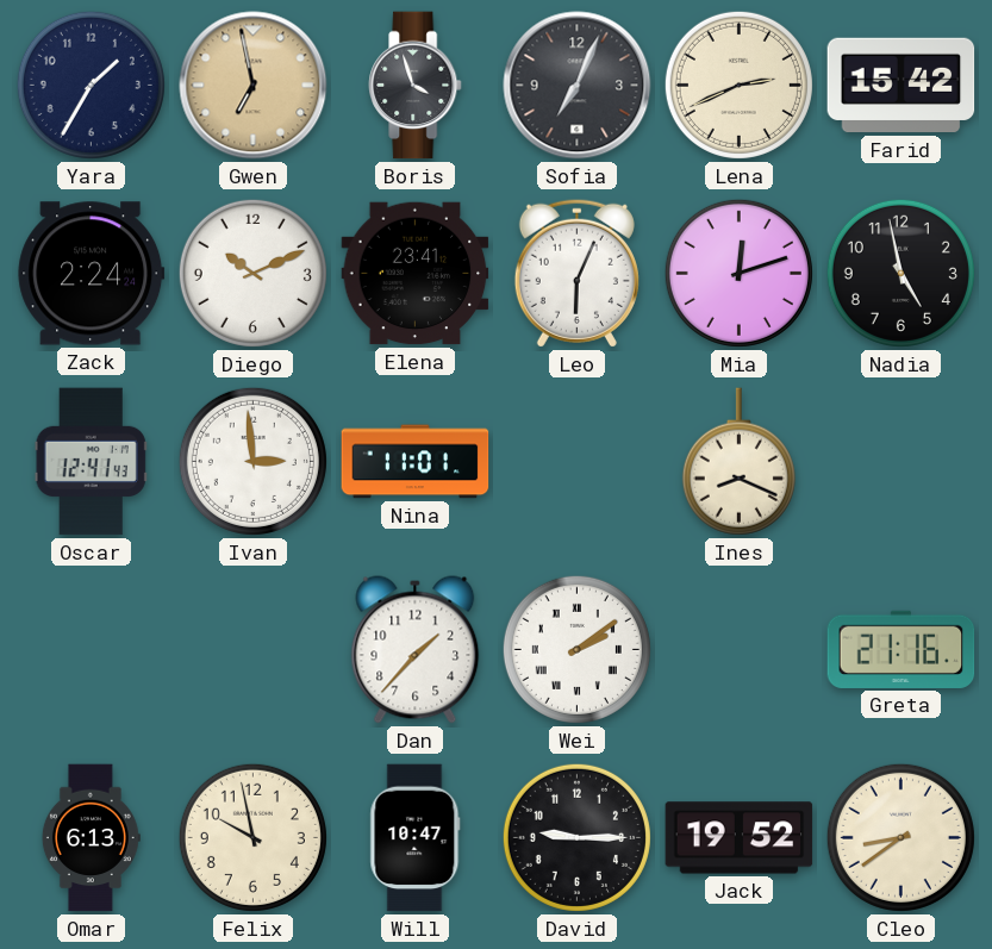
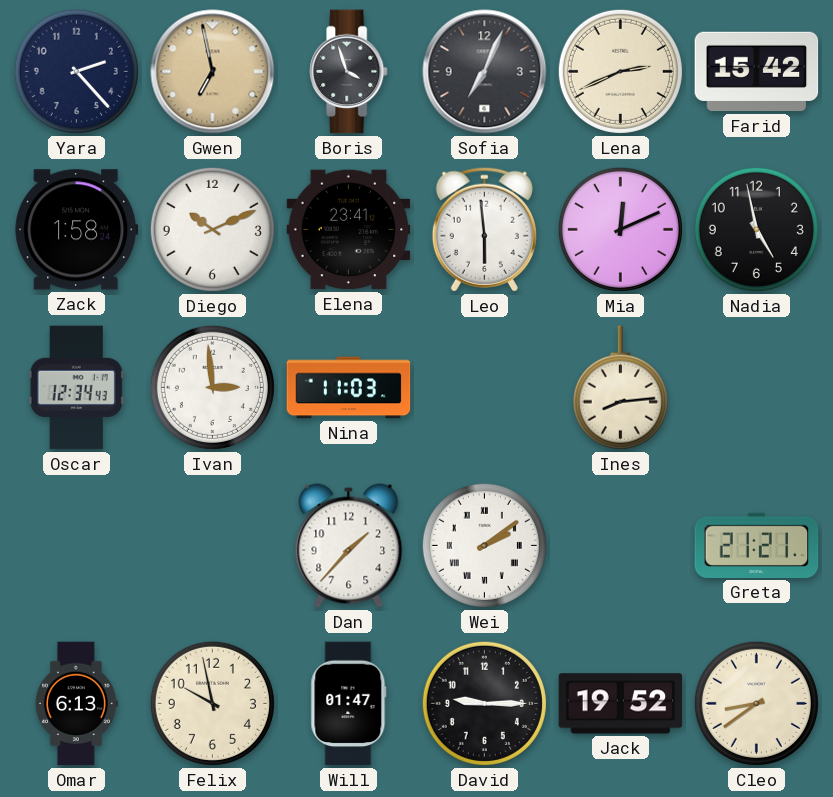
Yara: 1:35 -> 2:23 (76, 71)
Zack: 2:24 -> 1:58 (77, 230)
Leo: 6:04 -> 5:59 (484, 229)
Mia: 12:12 -> 12:11 (620, 229)
Oscar: 12:41 -> 12:34 (76, 388)
Nina: 11:01 -> 11:03 (349, 388)
Ines: 8:19 -> 8:14 (620, 388)
Greta: 21:16 -> 21:21 (757, 545)
Will: 10:47 -> 01:47 (349, 704)
